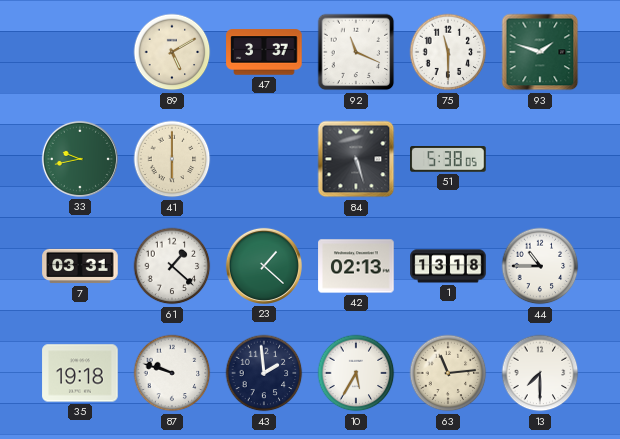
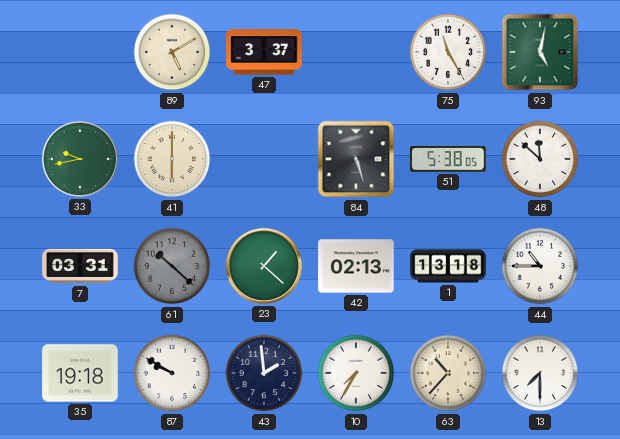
92: 11:19 -> none (356, 52)
75: 11:30 -> 11:25 (448, 52)
93: 1:48 -> 5:02 (540, 52)
48: none -> 11:52 (540, 159)
61: 1:22 -> 10:22 (172, 266)
61 dial: white -> grey (172, 266)
87: 9:48 -> 9:50 (172, 373)
10: 5:35 -> 7:35 (356, 373)
63: 11:14 -> 10:37 (448, 373)
